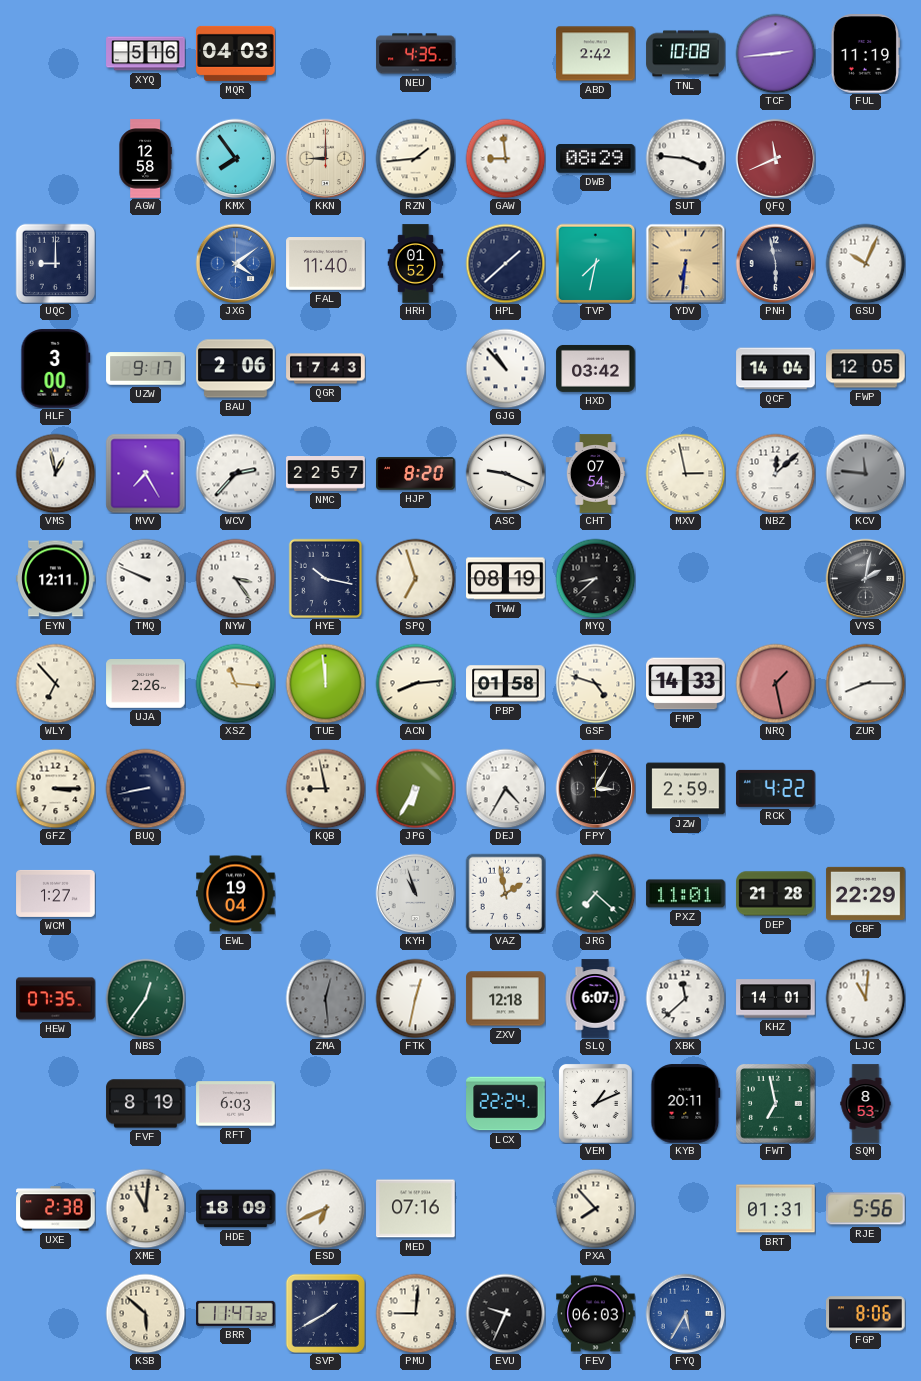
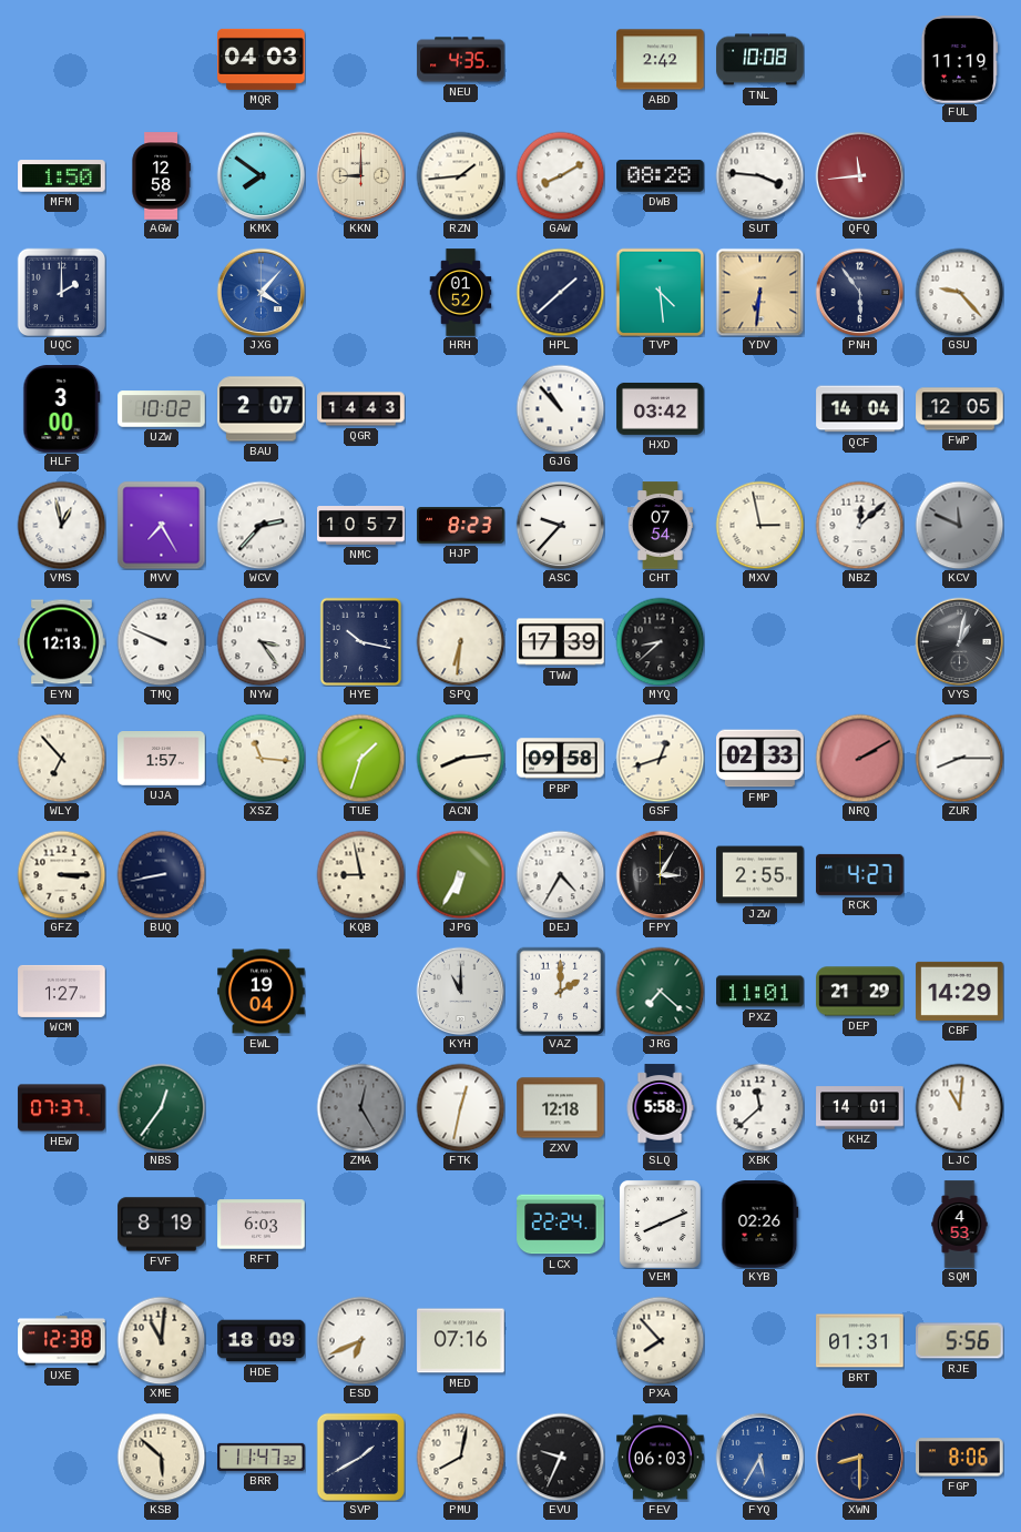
XYQ: 5:16 -> none (146, 54)
TCF: 2:44 -> none (775, 53)
MFM: none -> 1:50 (62, 176)
KMX: 7:54 -> 7:51 (261, 175)
GAW: 8:59 -> 8:10 (560, 175)
DWB: 08:29 -> 08:28 (661, 176)
QFQ: 11:41 -> 11:44 (859, 175)
UQC: 9:00 -> 2:00 (61, 292)
JXG: 4:09 -> 4:07 (261, 292)
FAL: 11:40 -> none (326, 264)
TVP: 7:32 -> 4:29 (660, 292)
PNH: 5:58 -> 5:54 (859, 292)
GSU: 10:04 -> 9:23 (959, 292)
UZW: 9:17 -> 10:02 (162, 409)
BAU: 2:06 -> 2:07 (262, 409)
QGR: 17:43 -> 14:43 (361, 409)
NMC: 22:57 -> 10:57 (361, 526)
HJP: 8:20 -> 8:23 (461, 526)
ASC: 9:19 -> 9:37 (560, 525)
KCV: 11:46 -> 11:49 (959, 525)
EYN: 12:11 -> 12:13 (62, 642)
SPQ: 6:57 -> 6:31 (460, 641)
TWW: 08:19 -> 17:39 (561, 642)
VYS: 2:02 -> 1:02 (959, 641)
UJA: 2:26 -> 1:57 (162, 759)
TUE: 11:59 -> 1:33 (360, 758)
PBP: 01:58 -> 09:58 (561, 759)
GSF: 4:48 -> 12:42 (660, 758)
FMP: 14:33 -> 02:33 (760, 759)
NRQ: 1:28 -> 2:10 (859, 758)
JZW: 2:59 -> 2:55 (760, 875)
RCK: 4:22 -> 4:27 (860, 874)
KYH: 10:57 -> 11:00 (460, 991)
VAZ: 1:58 -> 2:00 (560, 991)
DEP: 21:28 -> 21:29 (860, 992)
CBF: 22:29 -> 14:29 (960, 991)
HEW: 07:35 -> 07:37 (62, 1108)
ZMA: 12:29 -> 12:25 (360, 1107)
SLQ: 6:07 -> 5:58 (660, 1108)
VEM: 1:11 -> 8:11 (660, 1224)
KYB: 20:11 -> 02:26 (760, 1225)
FWT: 6:58 -> none (776, 1104)
SQM: 8:53 -> 4:53 (960, 1225)
UXE: 2:38 -> 12:38 (62, 1341)
PMU: 9:01 -> 8:02 (460, 1457)
XWN: none -> 8:30 (859, 1457)
